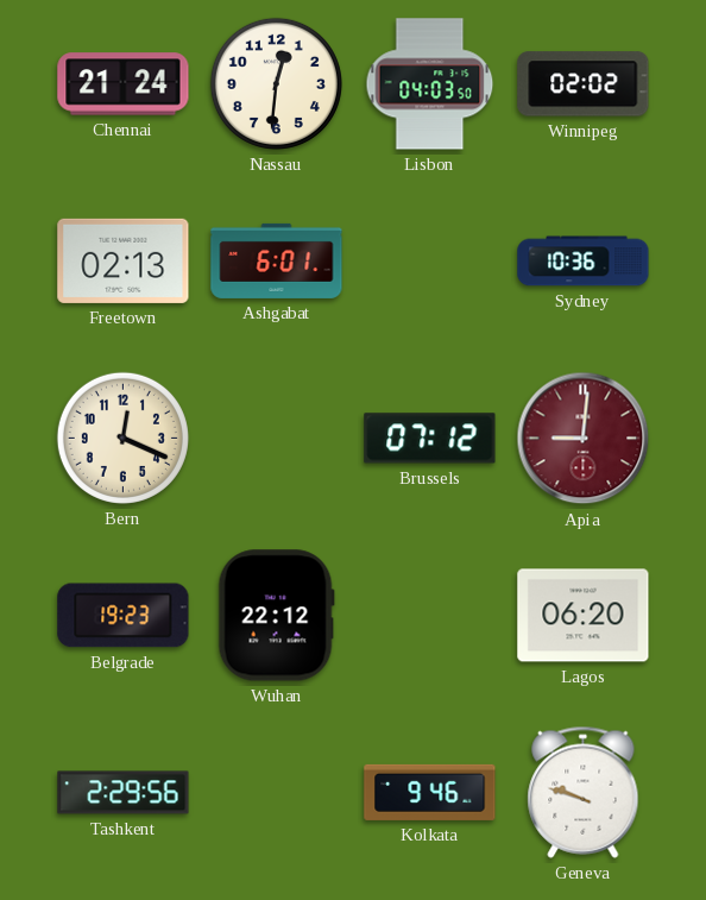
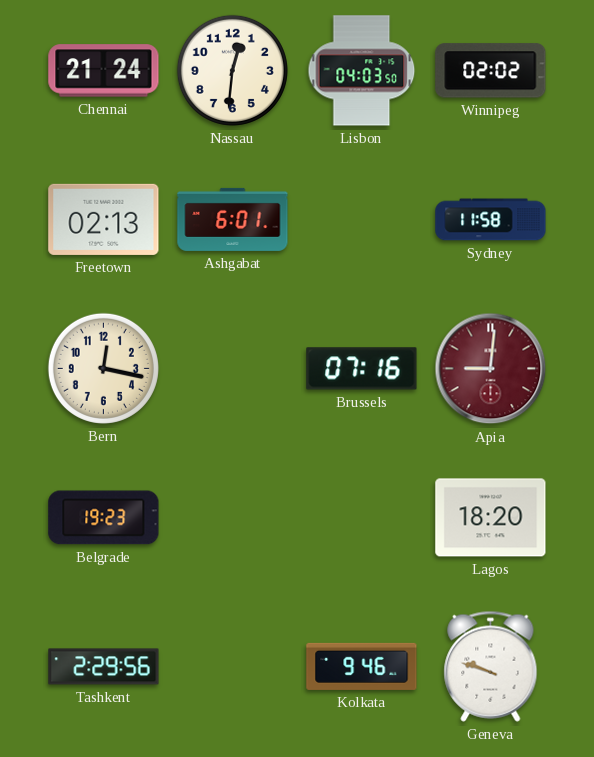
Sydney: 10:36 -> 11:58 (491, 220)
Bern: 12:19 -> 12:17 (103, 368)
Brussels: 07:12 -> 07:16 (362, 369)
Wuhan: 22:12 -> none (276, 616)
Lagos: 06:20 -> 18:20 (491, 518)
